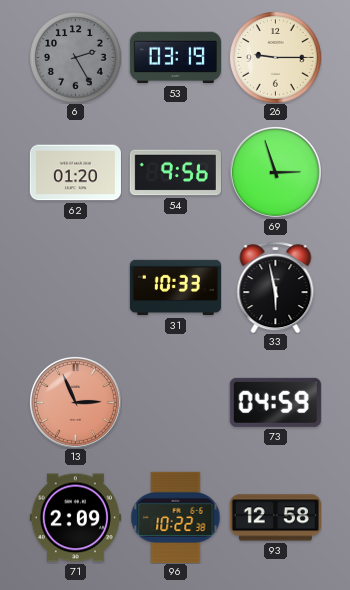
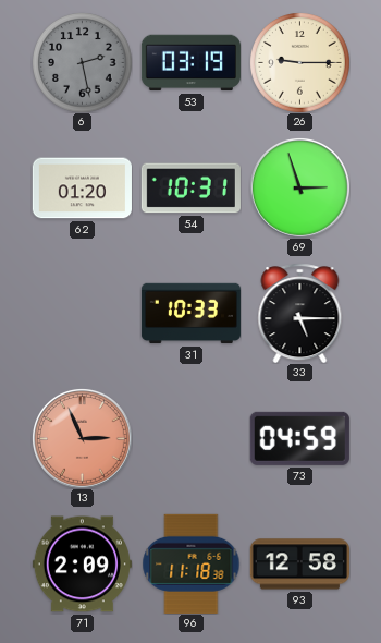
6: 2:25 -> 2:28 (83, 63)
54: 9:56 -> 10:31 (190, 189)
33: 5:58 -> 5:15 (300, 313)
96: 10:22 -> 11:18 (192, 563)
